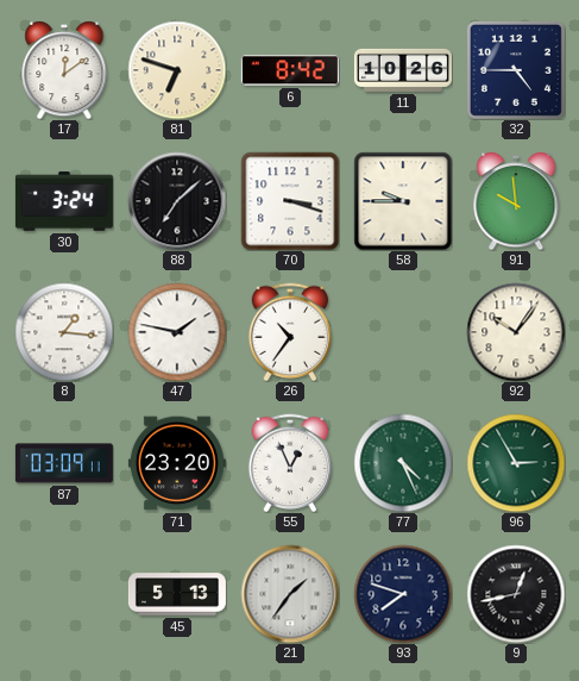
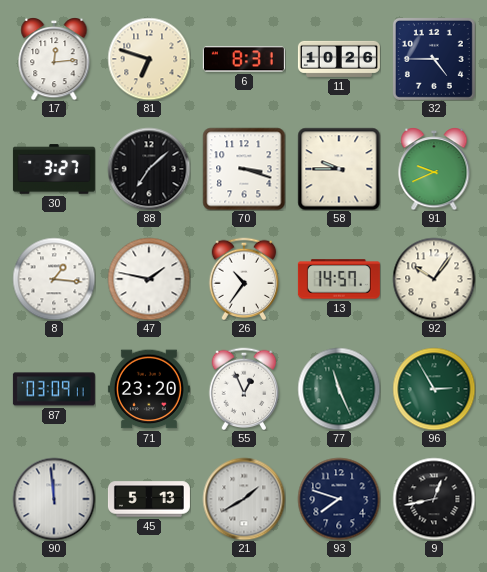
17: 12:09 -> 12:14 (54, 59)
6: 8:42 -> 8:31 (244, 59)
30: 3:24 -> 3:27 (54, 169)
91: 9:59 -> 9:41 (434, 169)
13: none -> 14:57 (339, 279)
77: 4:26 -> 11:26 (339, 389)
90: none -> 11:59 (54, 499)
21: 1:36 -> 1:40 (244, 499)
